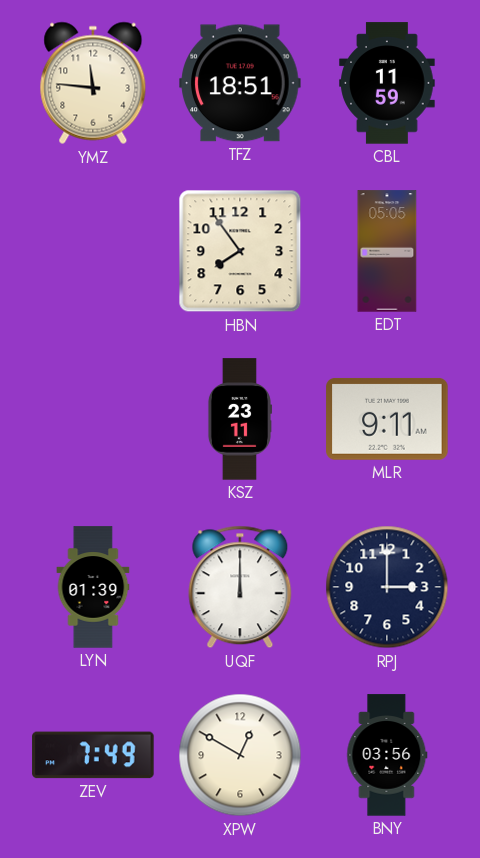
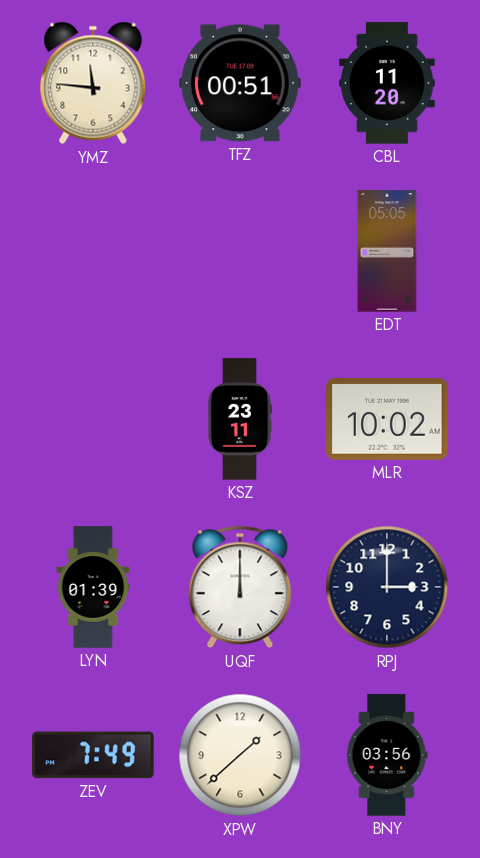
TFZ: 18:51 -> 00:51 (240, 83)
CBL: 11:59 -> 11:20 (387, 83)
HBN: 7:54 -> none (240, 251)
MLR: 9:11 -> 10:02 (387, 419)
XPW: 12:50 -> 1:38 (240, 755)
